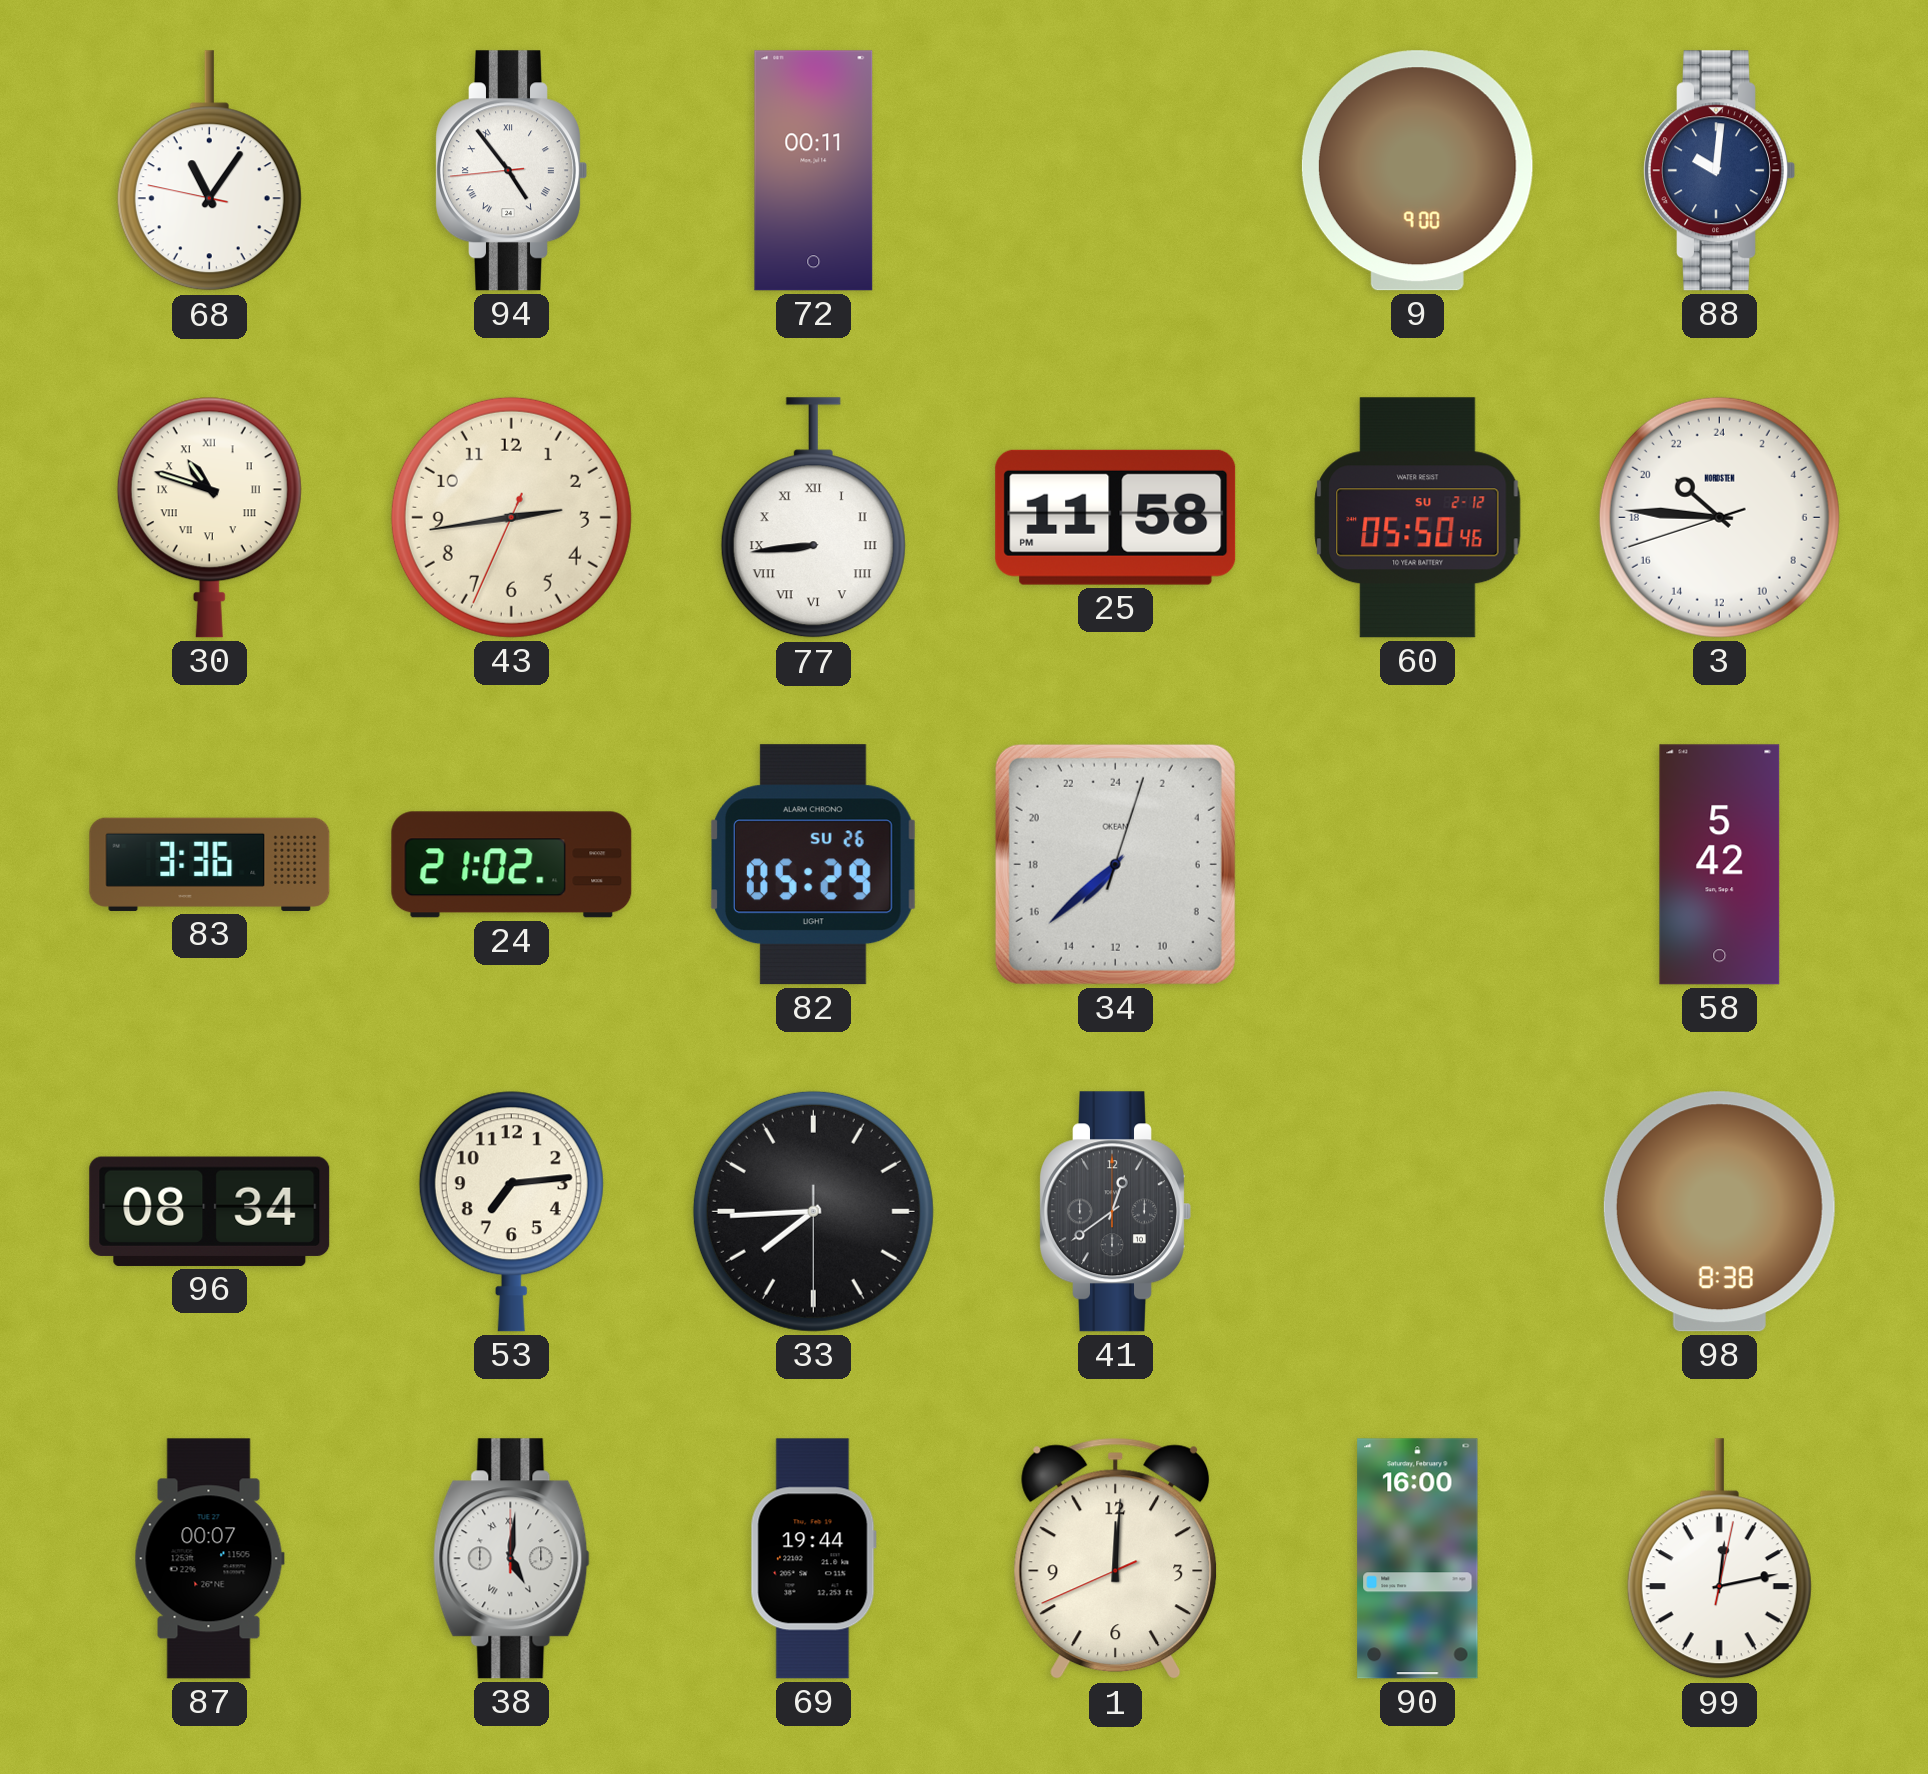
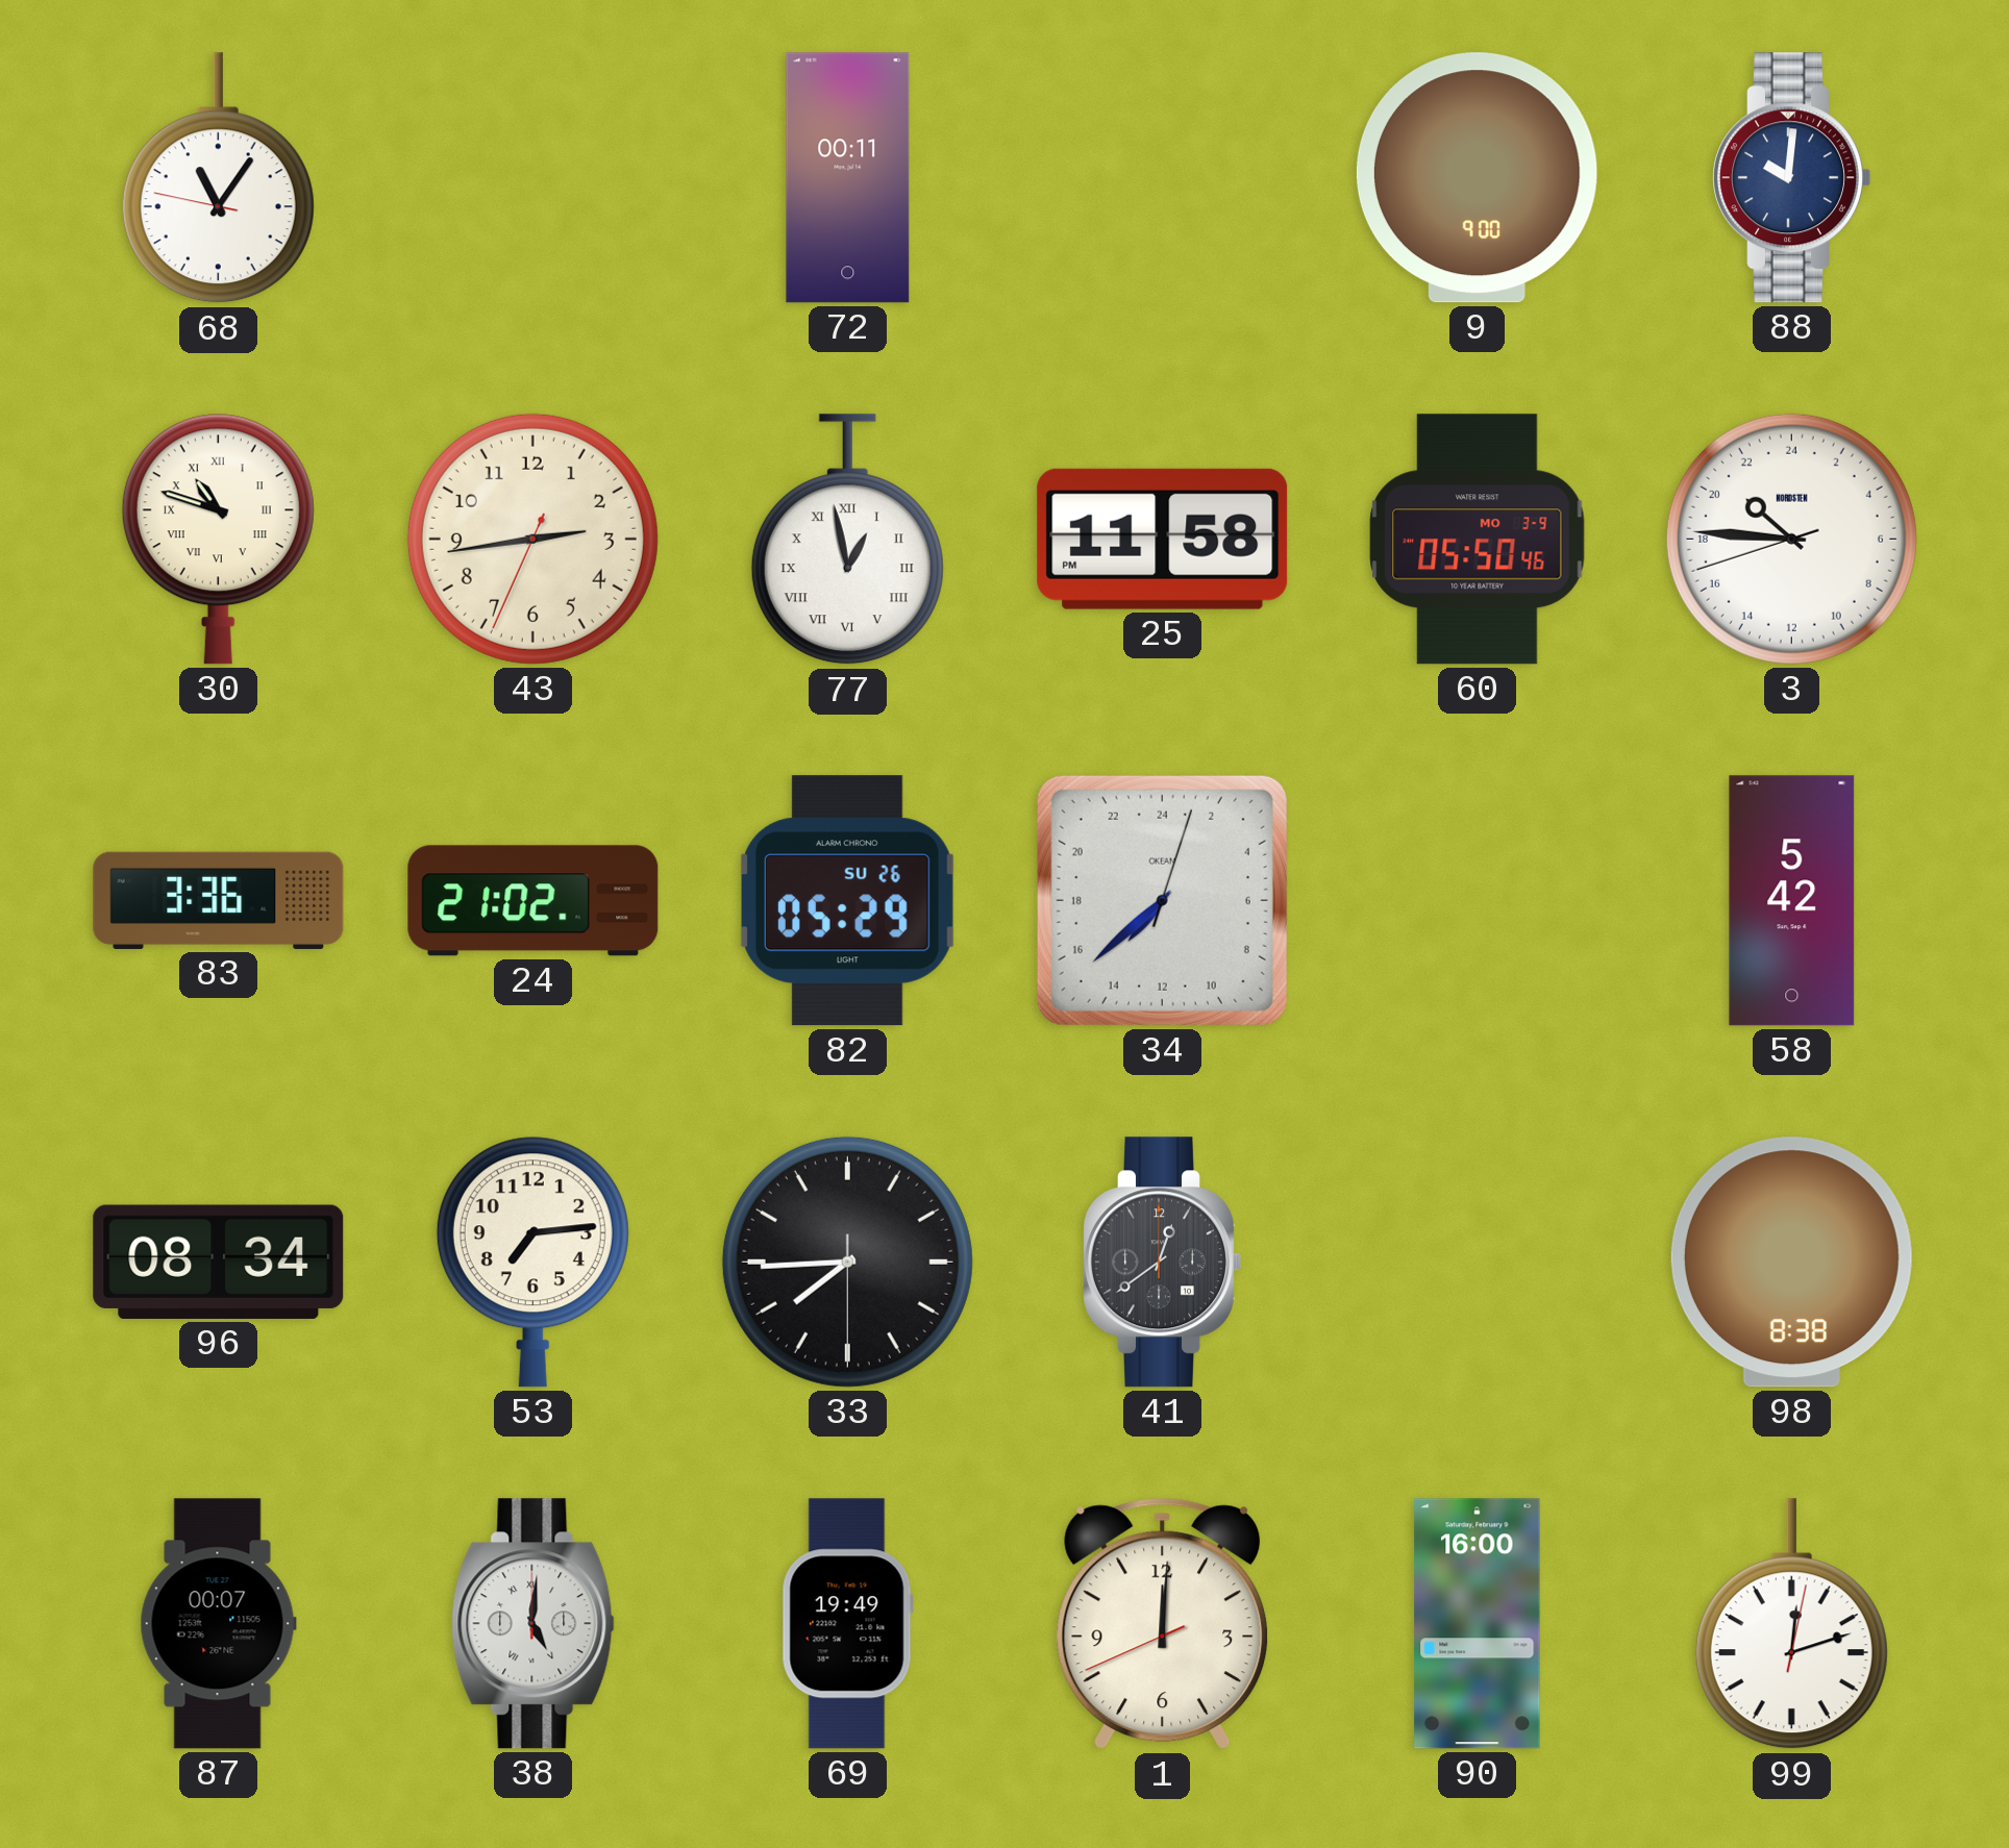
94: 4:53 -> none (512, 171)
77: 8:44 -> 12:58 (847, 540)
60 date: SU 2-12 -> MO 3-9 (1478, 540)
69: 19:44 -> 19:49 (847, 1624)
99: 12:13 -> 12:12 (1791, 1624)
